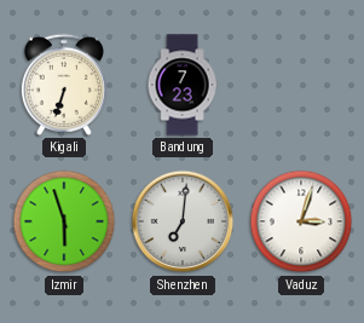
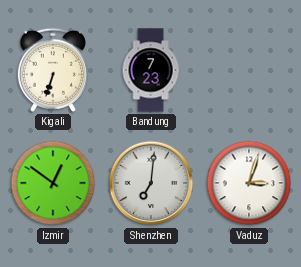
Izmir: 5:57 -> 12:51 (53, 183)
